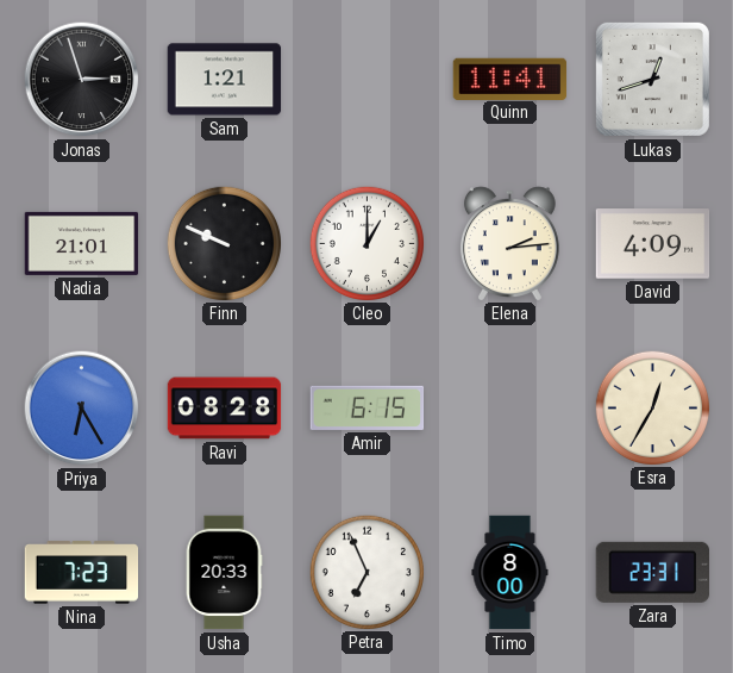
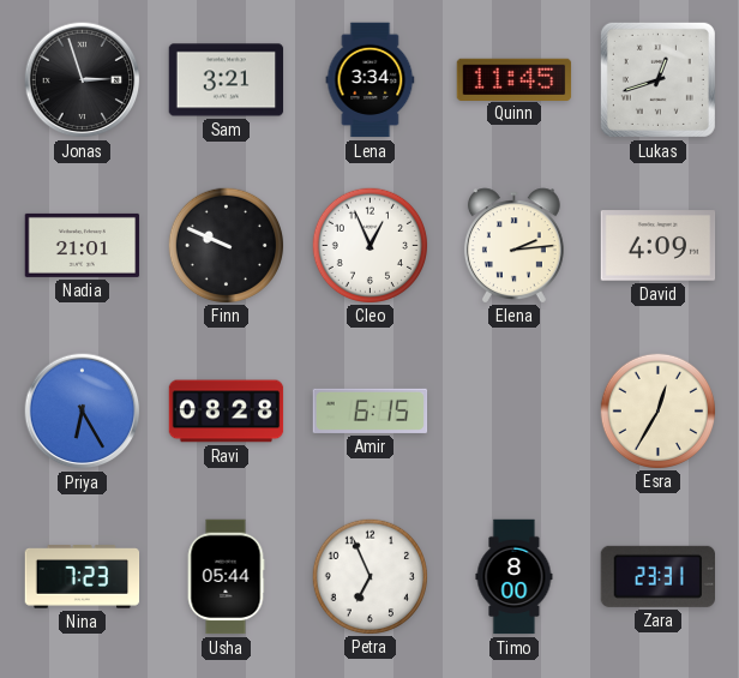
Sam: 1:21 -> 3:21 (227, 80)
Lena: none -> 3:34 (371, 80)
Quinn: 11:41 -> 11:45 (515, 79)
Cleo: 1:00 -> 12:56 (369, 245)
Usha: 20:33 -> 05:44 (226, 577)
